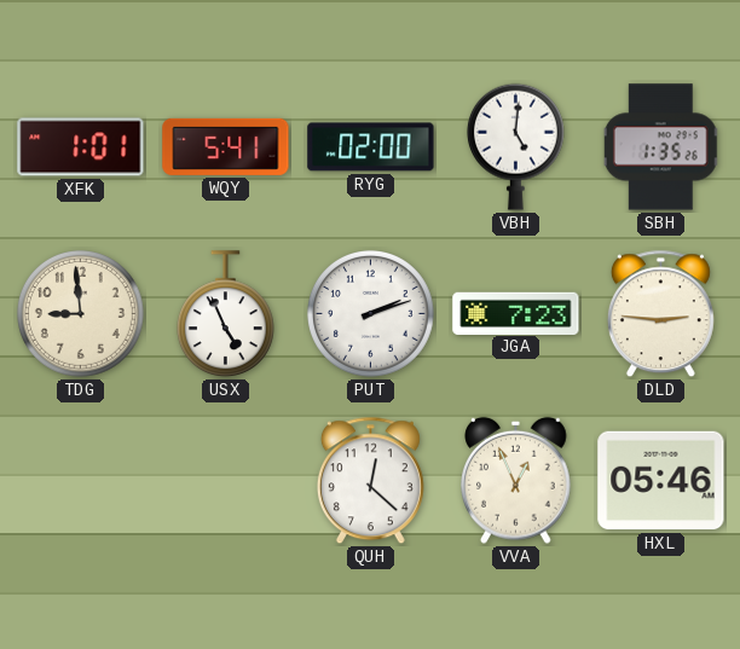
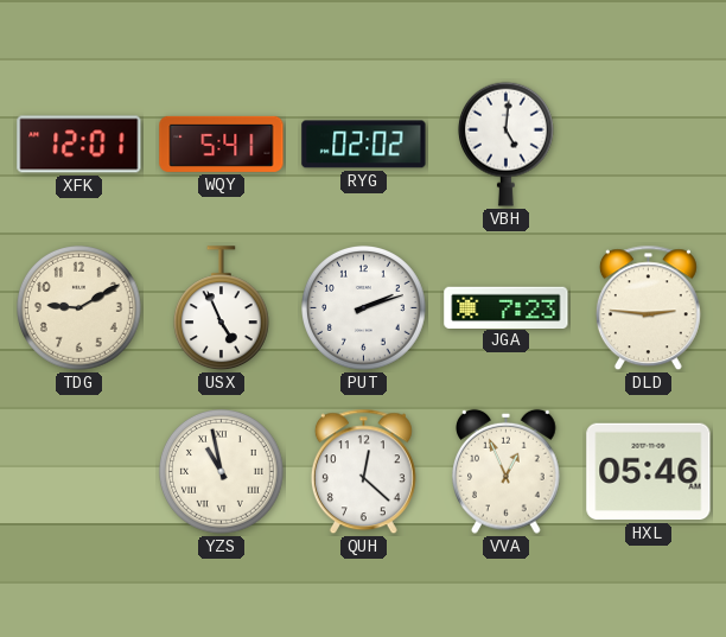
XFK: 1:01 -> 12:01 (79, 145)
RYG: 02:00 -> 02:02 (364, 145)
SBH: 1:35 -> none (661, 147)
TDG: 8:59 -> 9:10 (79, 308)
YZS: none -> 10:58 (222, 472)
